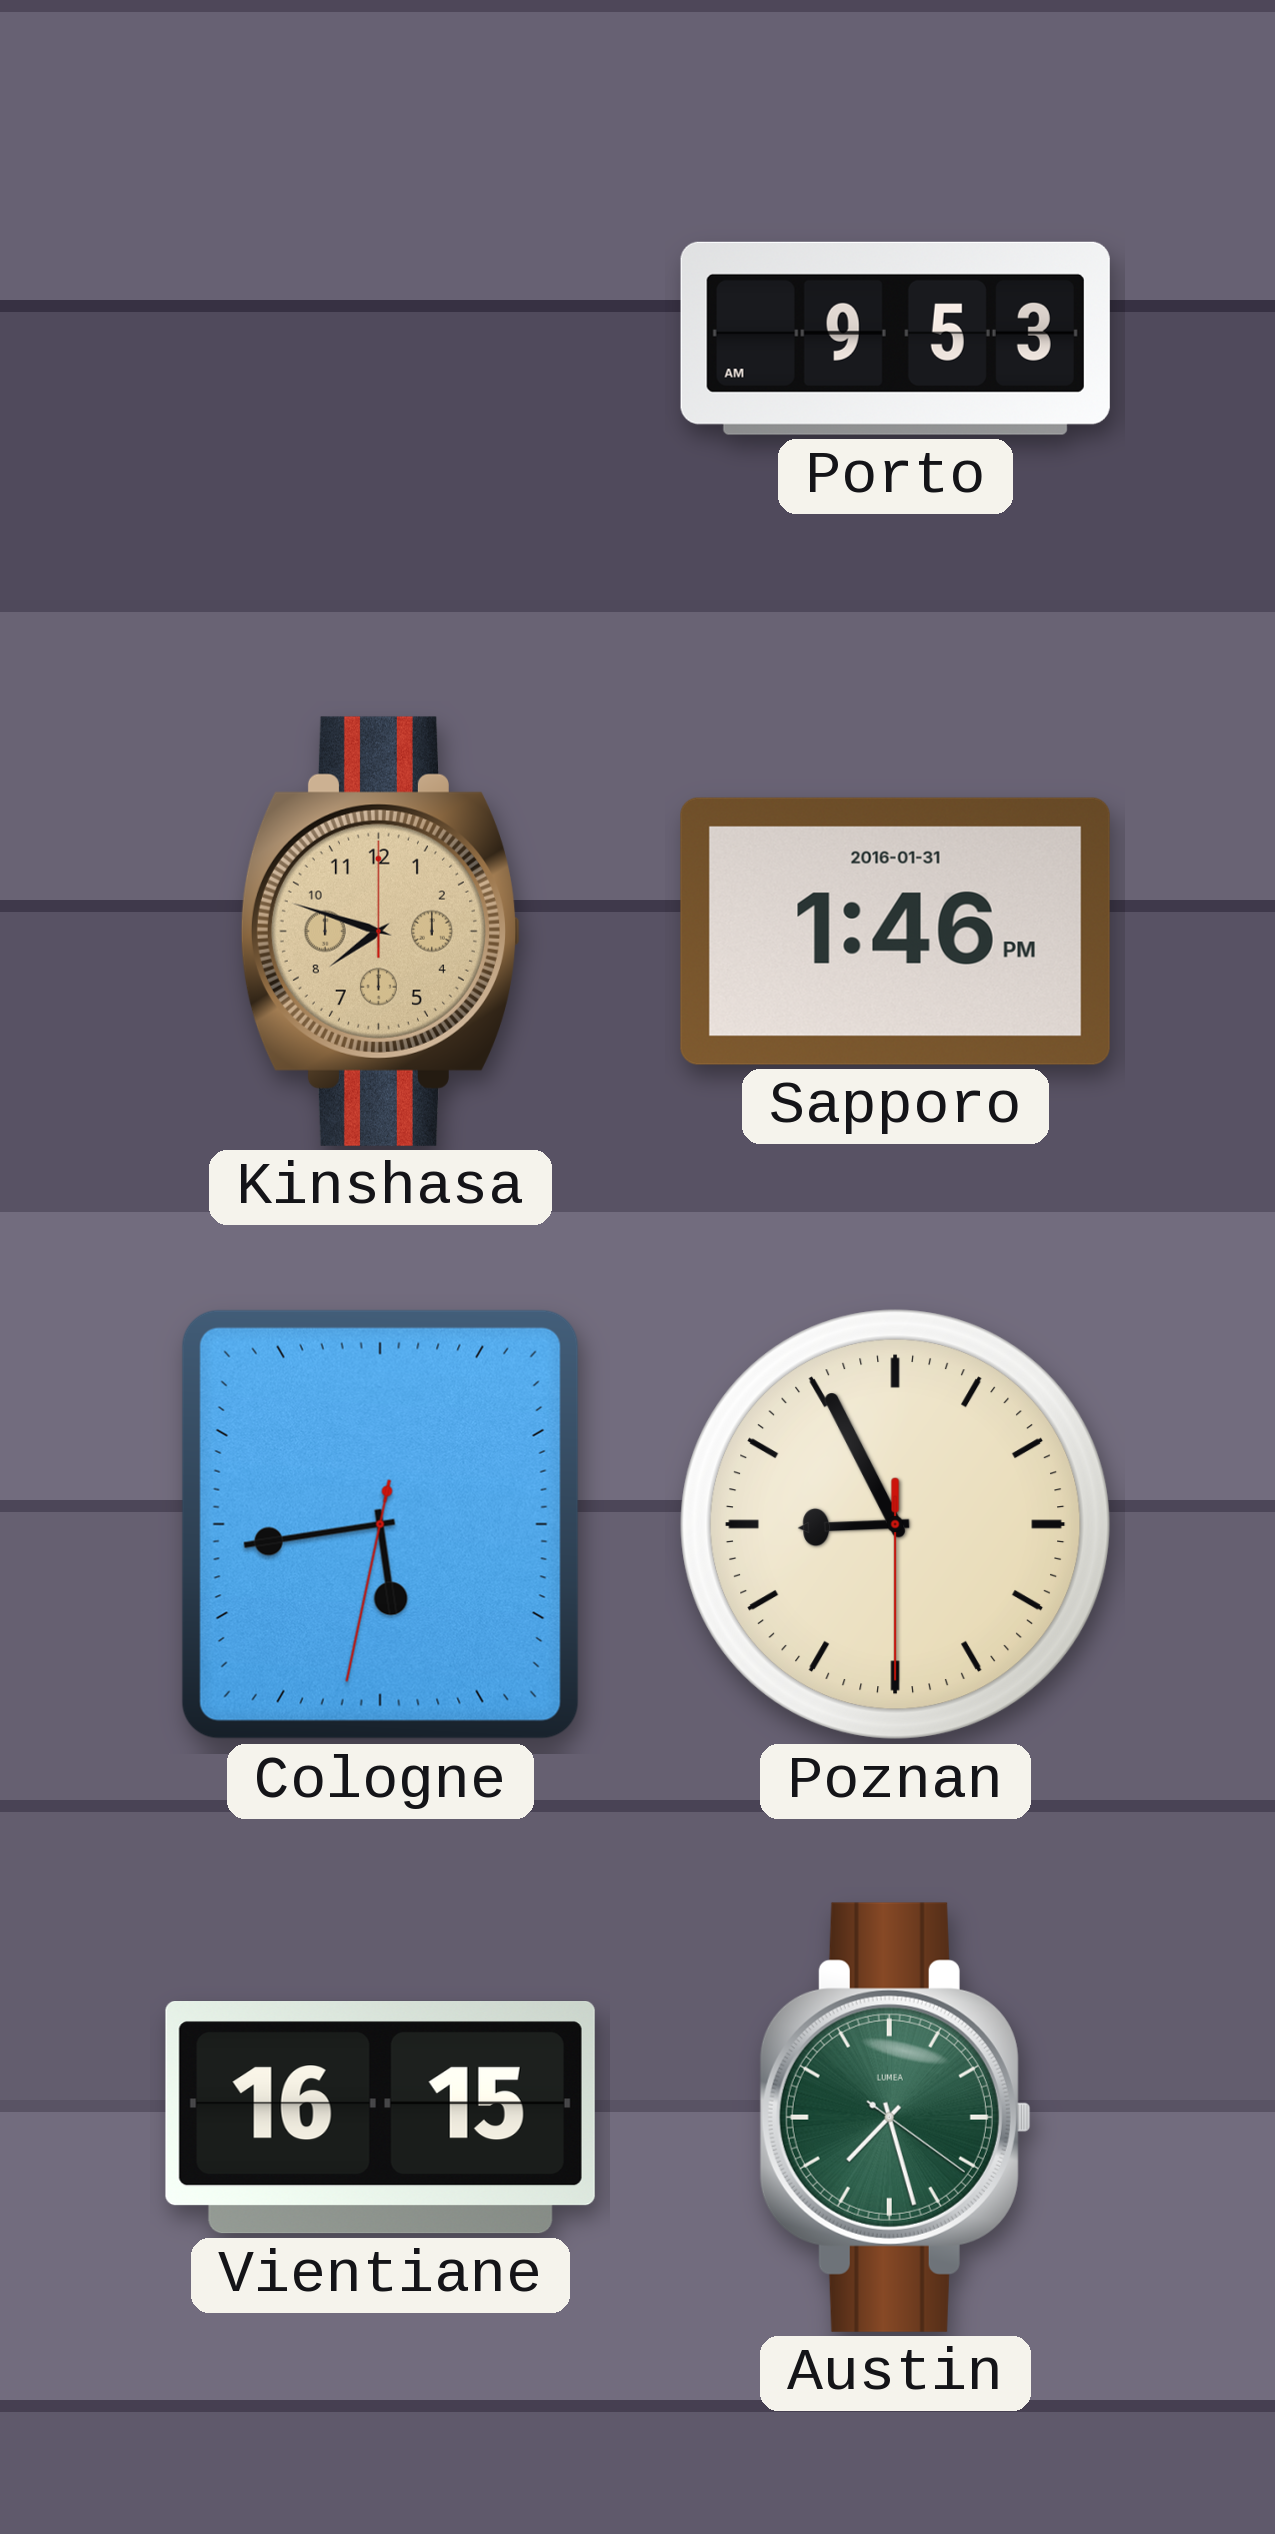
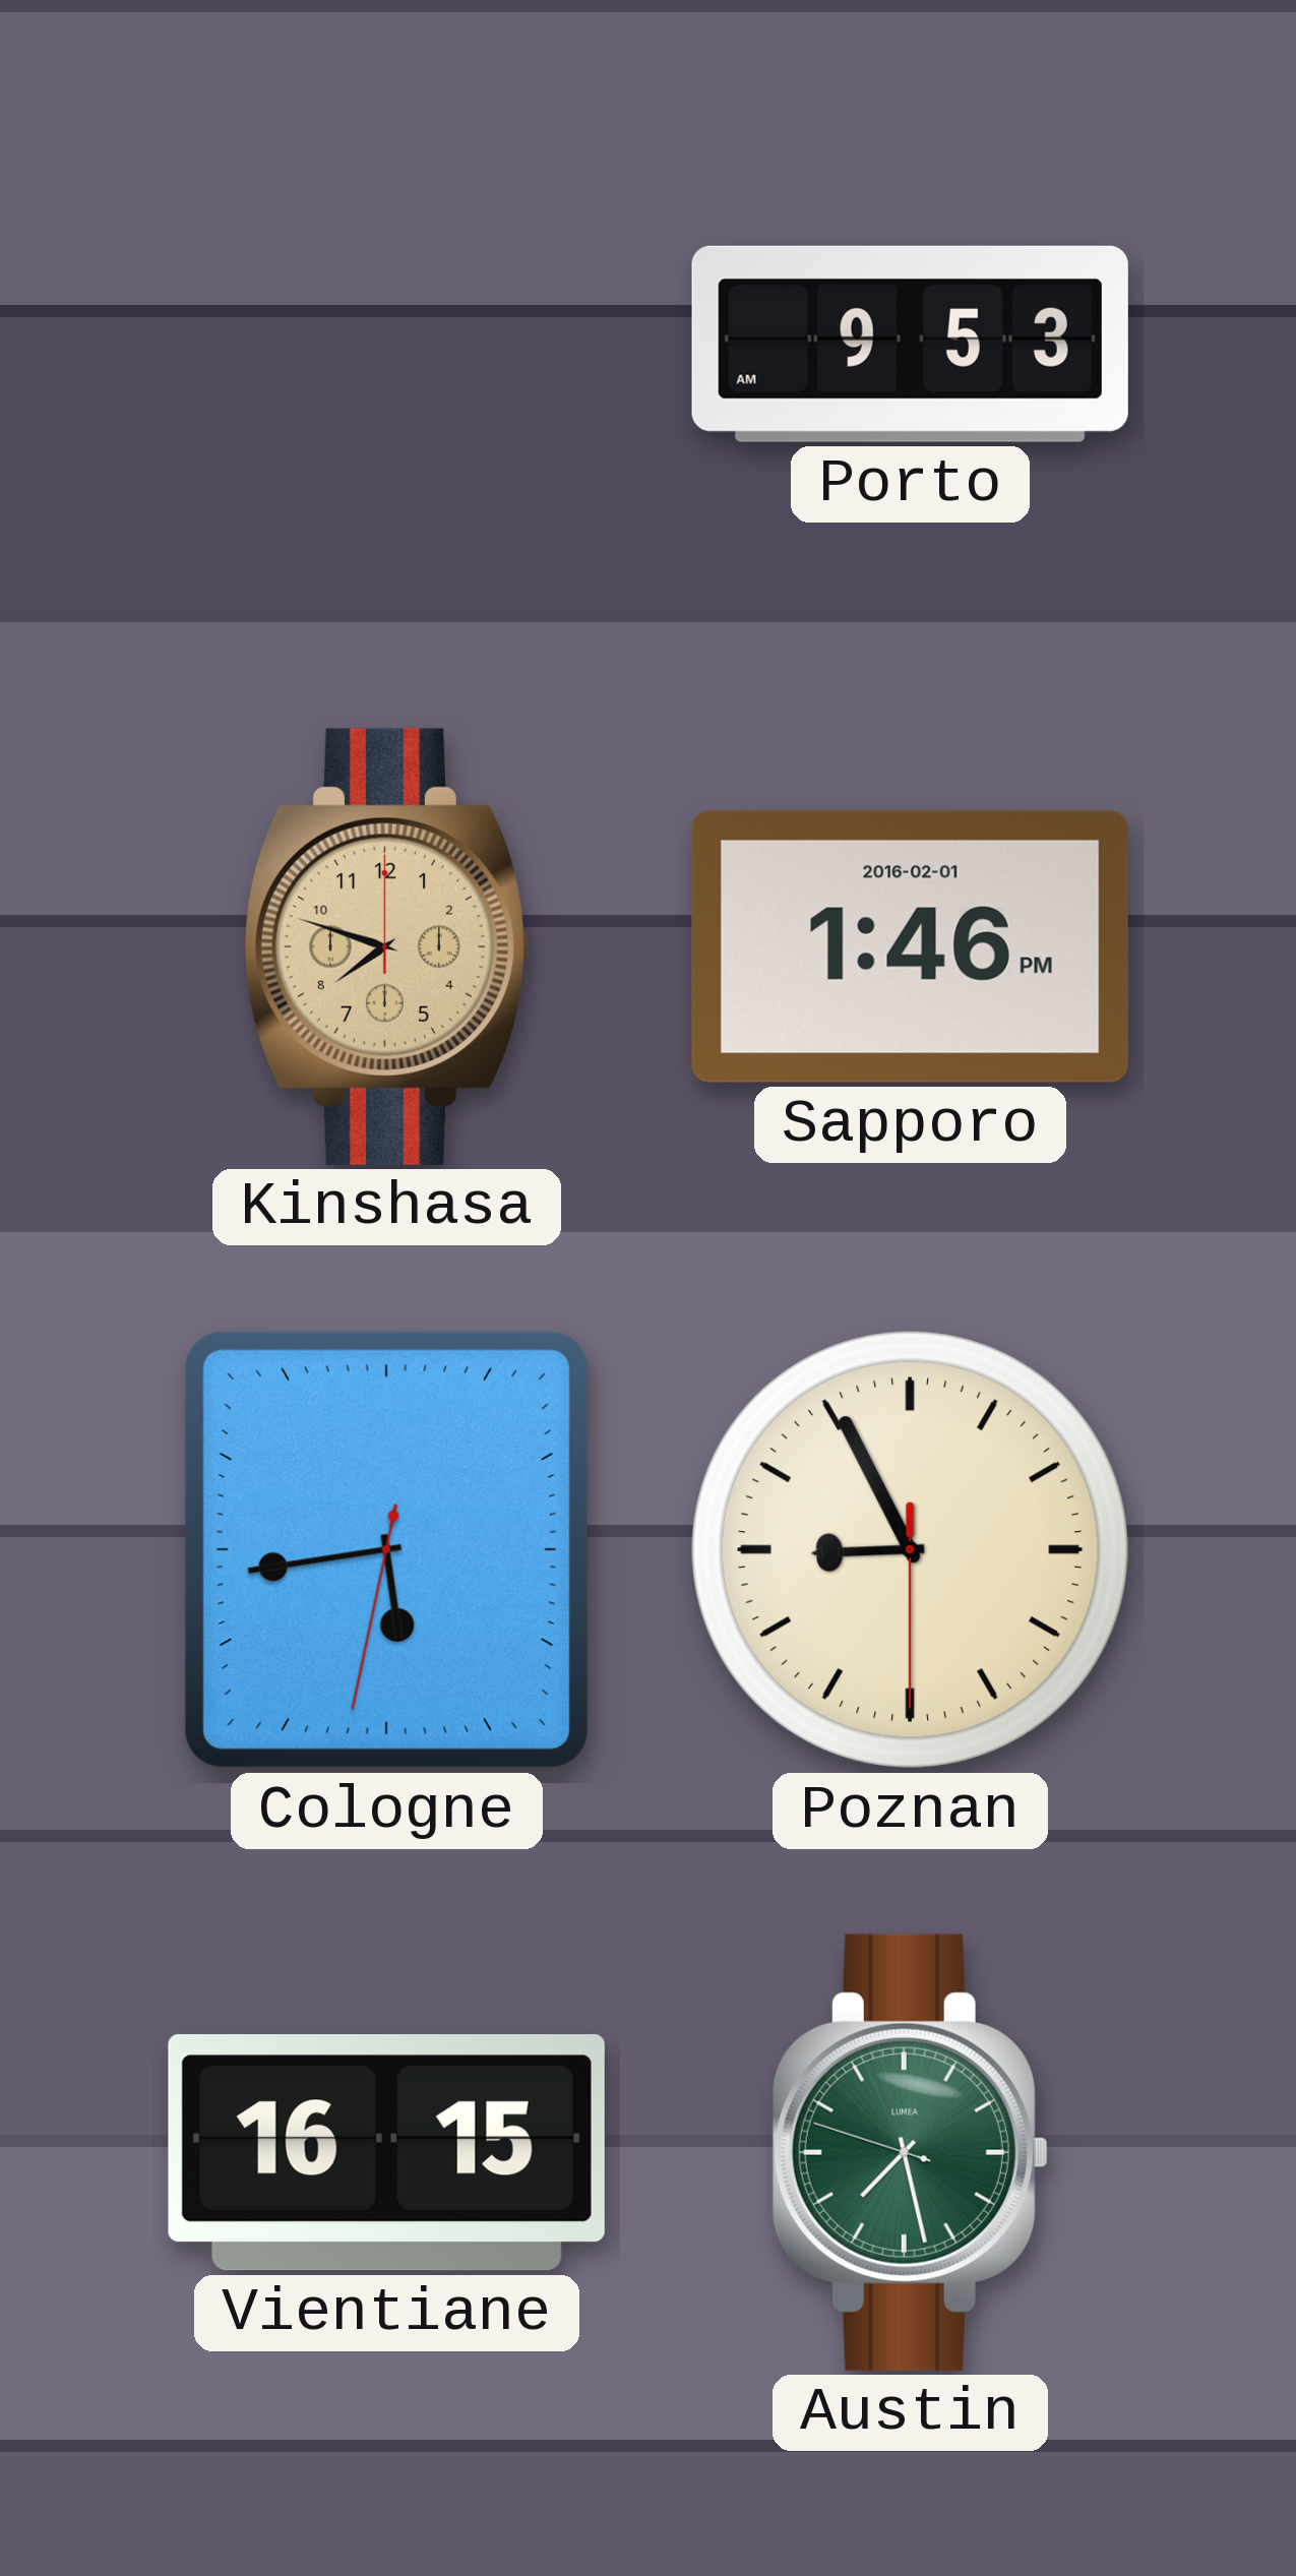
Sapporo date: 2016-01-31 -> 2016-02-01 (910, 946)
Austin: 7:27:21 -> 7:27:48 (910, 2152)
